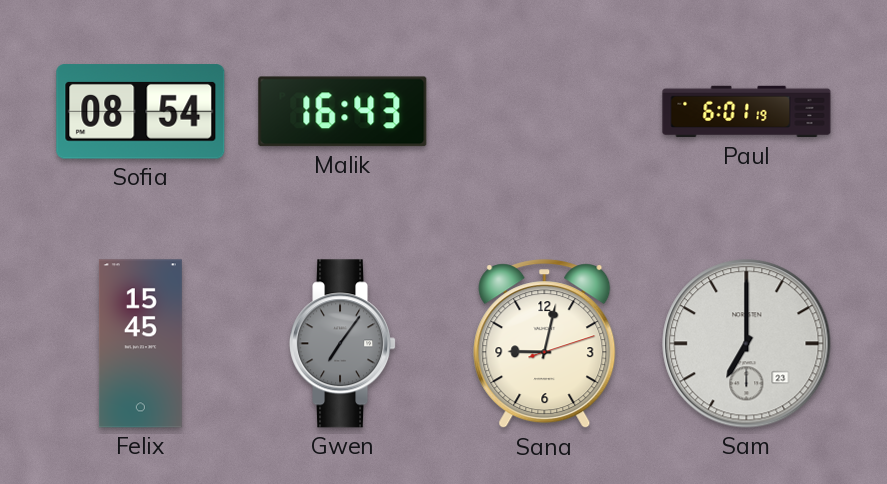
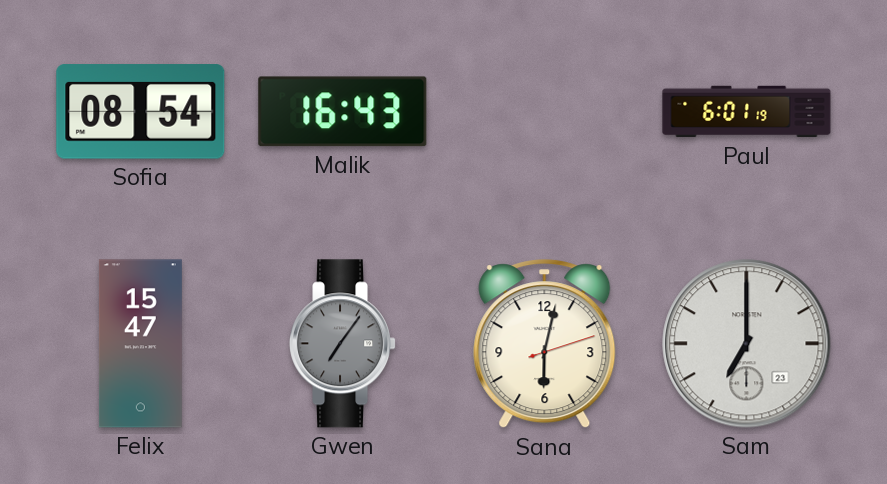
Felix: 15:45 -> 15:47 (140, 344)
Sana: 9:02 -> 6:02 (545, 344)
